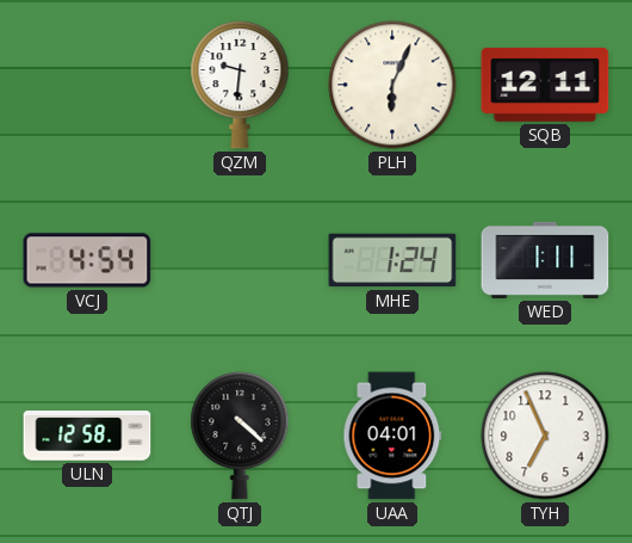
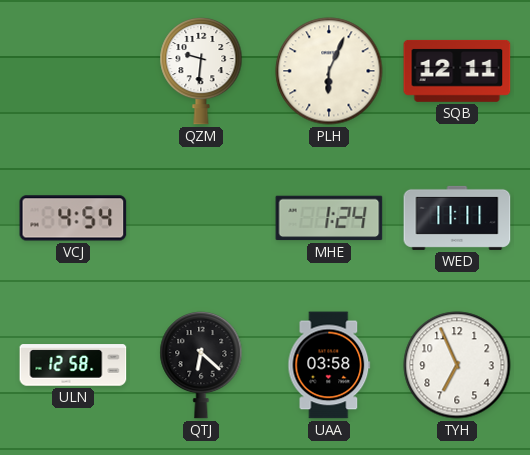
WED: 1:11 -> 11:11 (457, 218)
QTJ: 4:22 -> 6:22 (201, 365)
UAA: 04:01 -> 03:58 (329, 365)
